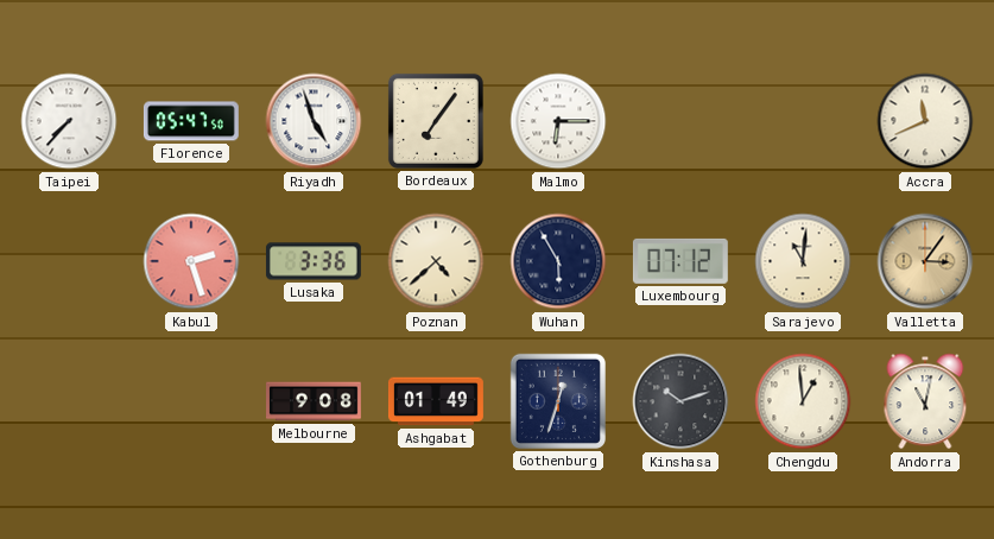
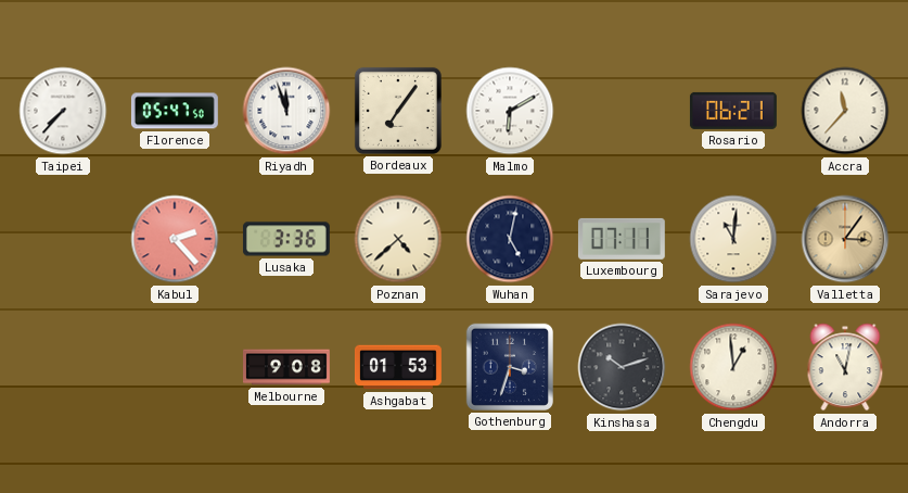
Riyadh: 4:57 -> 11:57 (286, 111)
Malmo: 6:15 -> 6:10 (510, 111)
Rosario: none -> 06:21 (733, 111)
Accra: 11:41 -> 11:37 (845, 111)
Kabul: 2:27 -> 2:23 (175, 239)
Wuhan: 5:55 -> 5:02 (510, 239)
Luxembourg: 07:12 -> 07:11 (622, 239)
Ashgabat: 01:49 -> 01:53 (398, 367)
Gothenburg: 12:33 -> 3:33 (510, 367)
